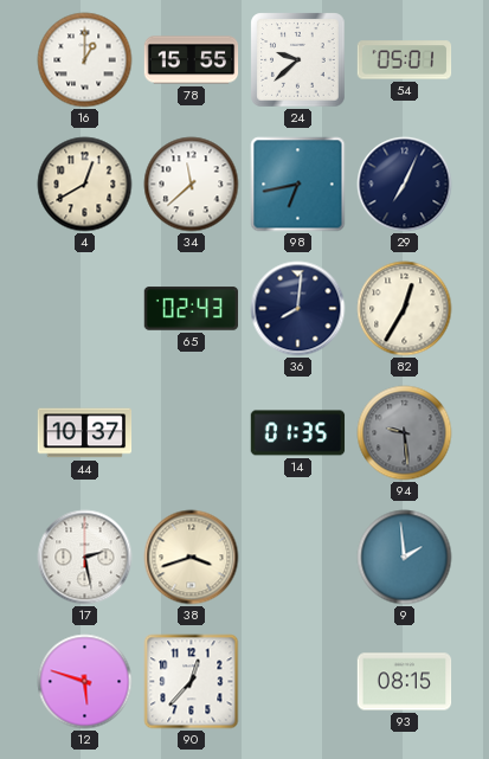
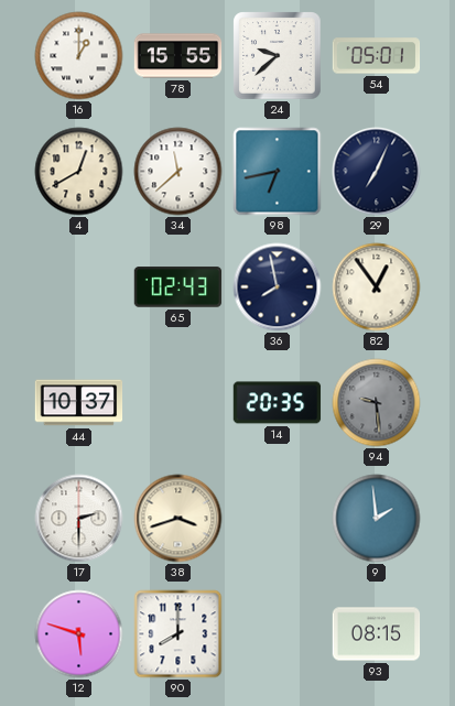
36: 8:01 -> 7:58 (278, 287)
82: 12:35 -> 12:54 (377, 287)
14: 01:35 -> 20:35 (278, 403)
17: 2:28 -> 2:30 (79, 519)
90: 12:37 -> 8:00 (178, 634)
